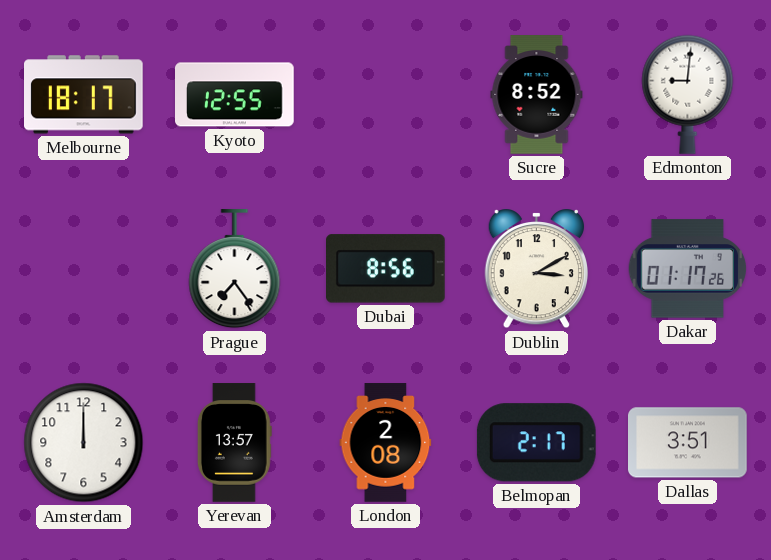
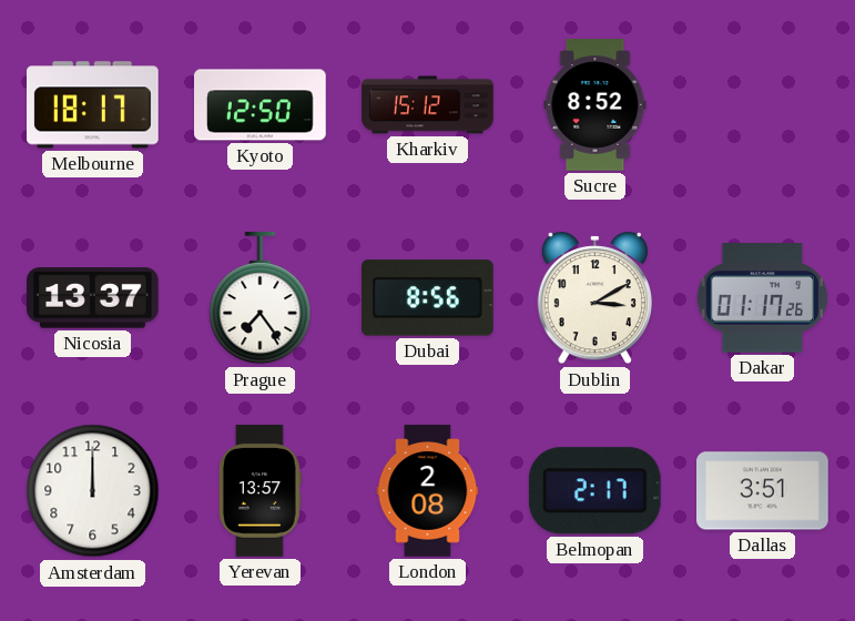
Kyoto: 12:55 -> 12:50 (261, 105)
Kharkiv: none -> 15:12 (428, 105)
Edmonton: 9:01 -> none (688, 94)
Nicosia: none -> 13:37 (93, 298)
